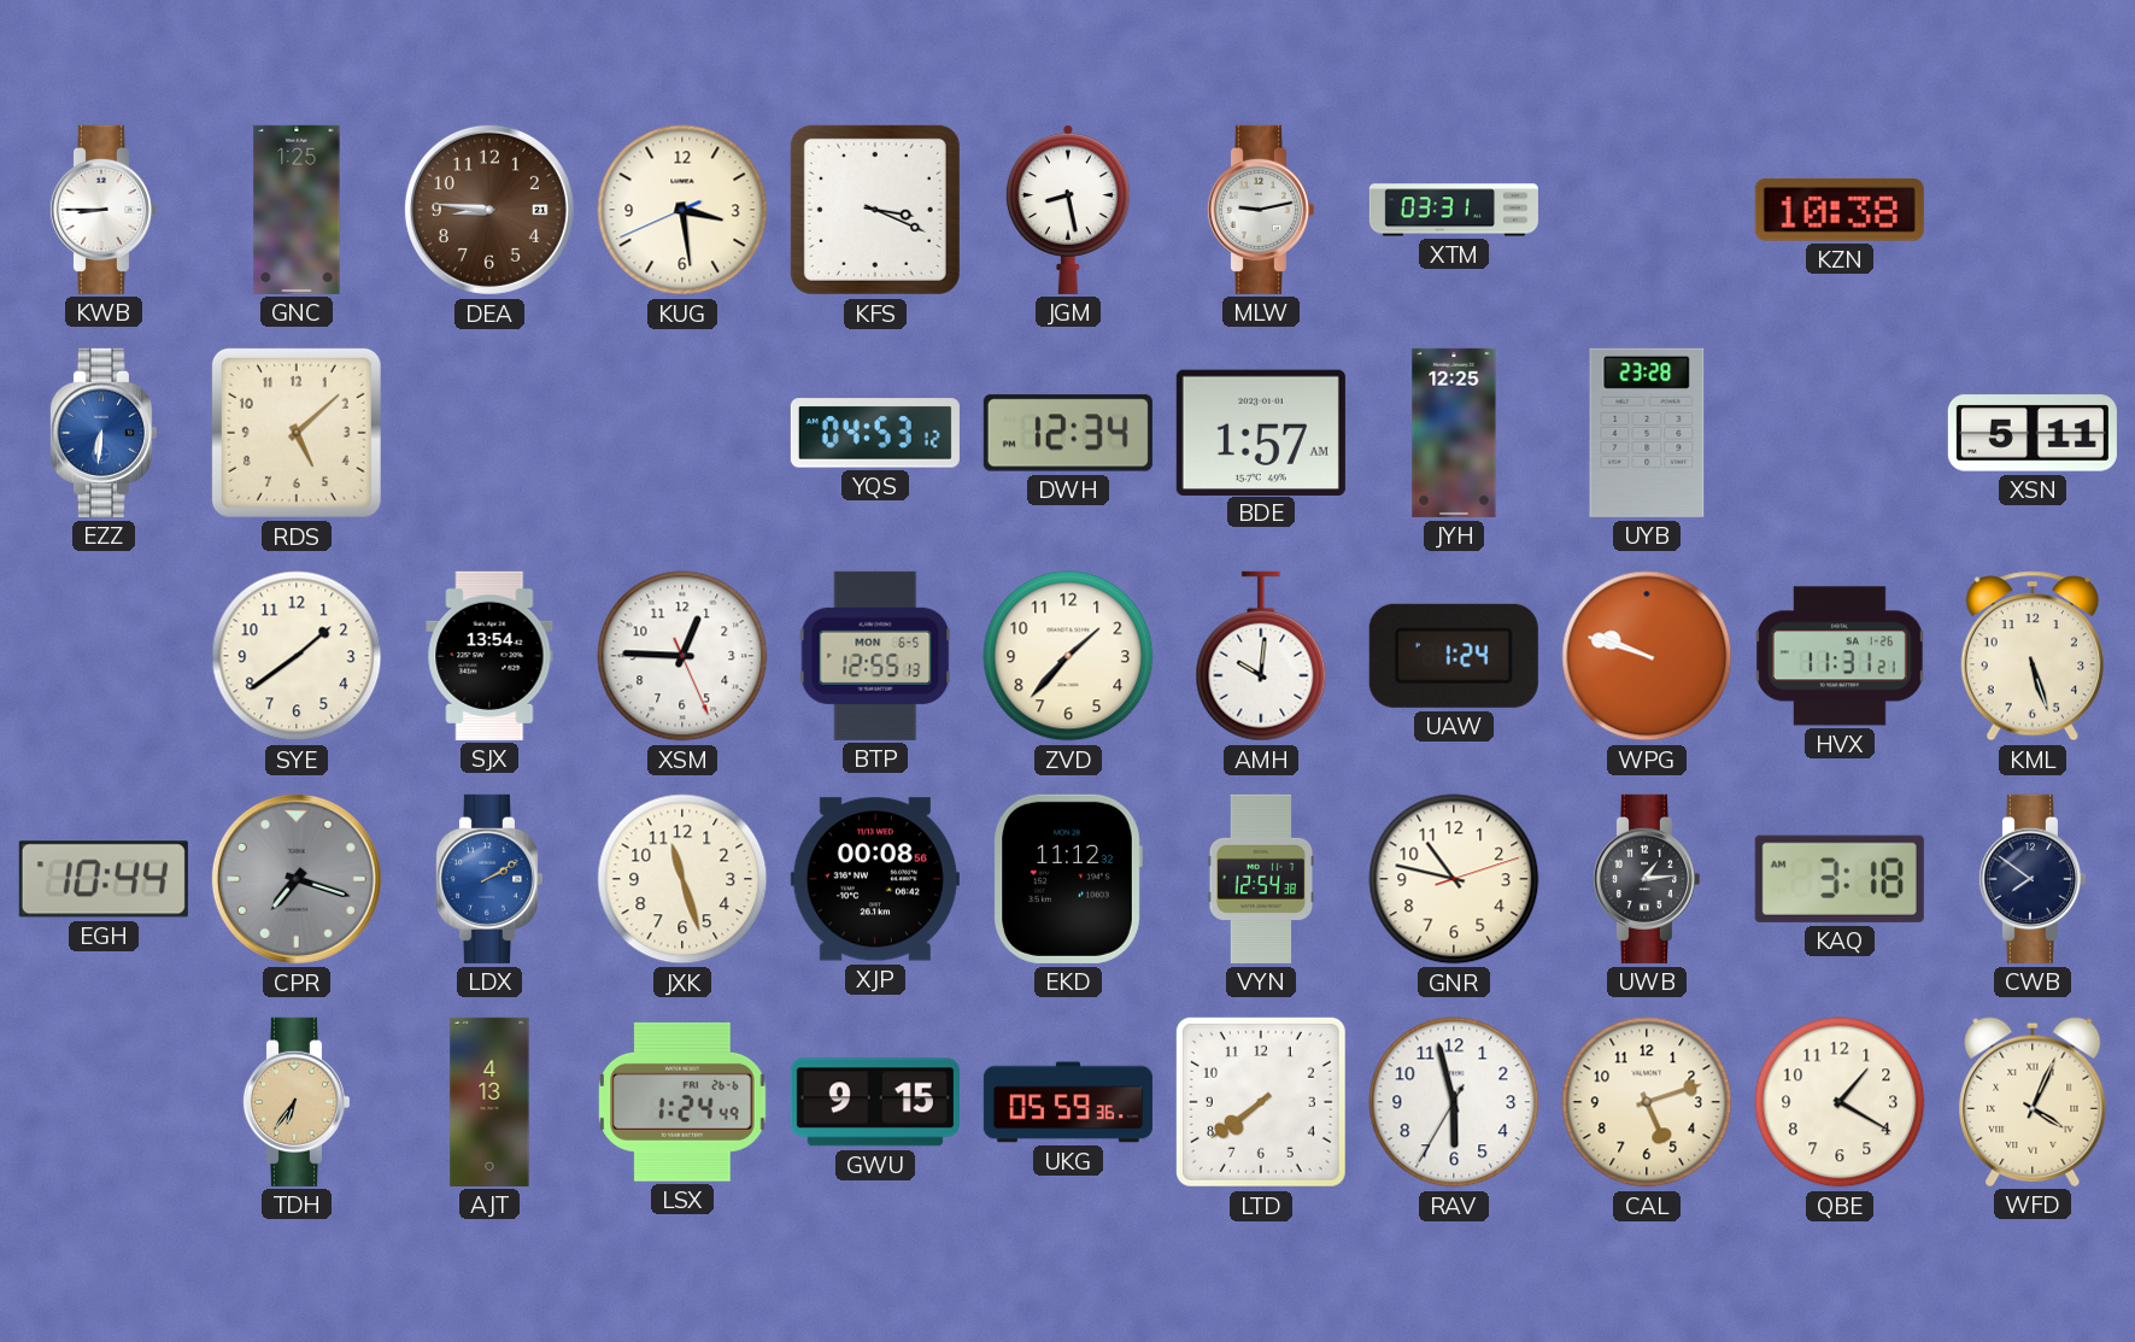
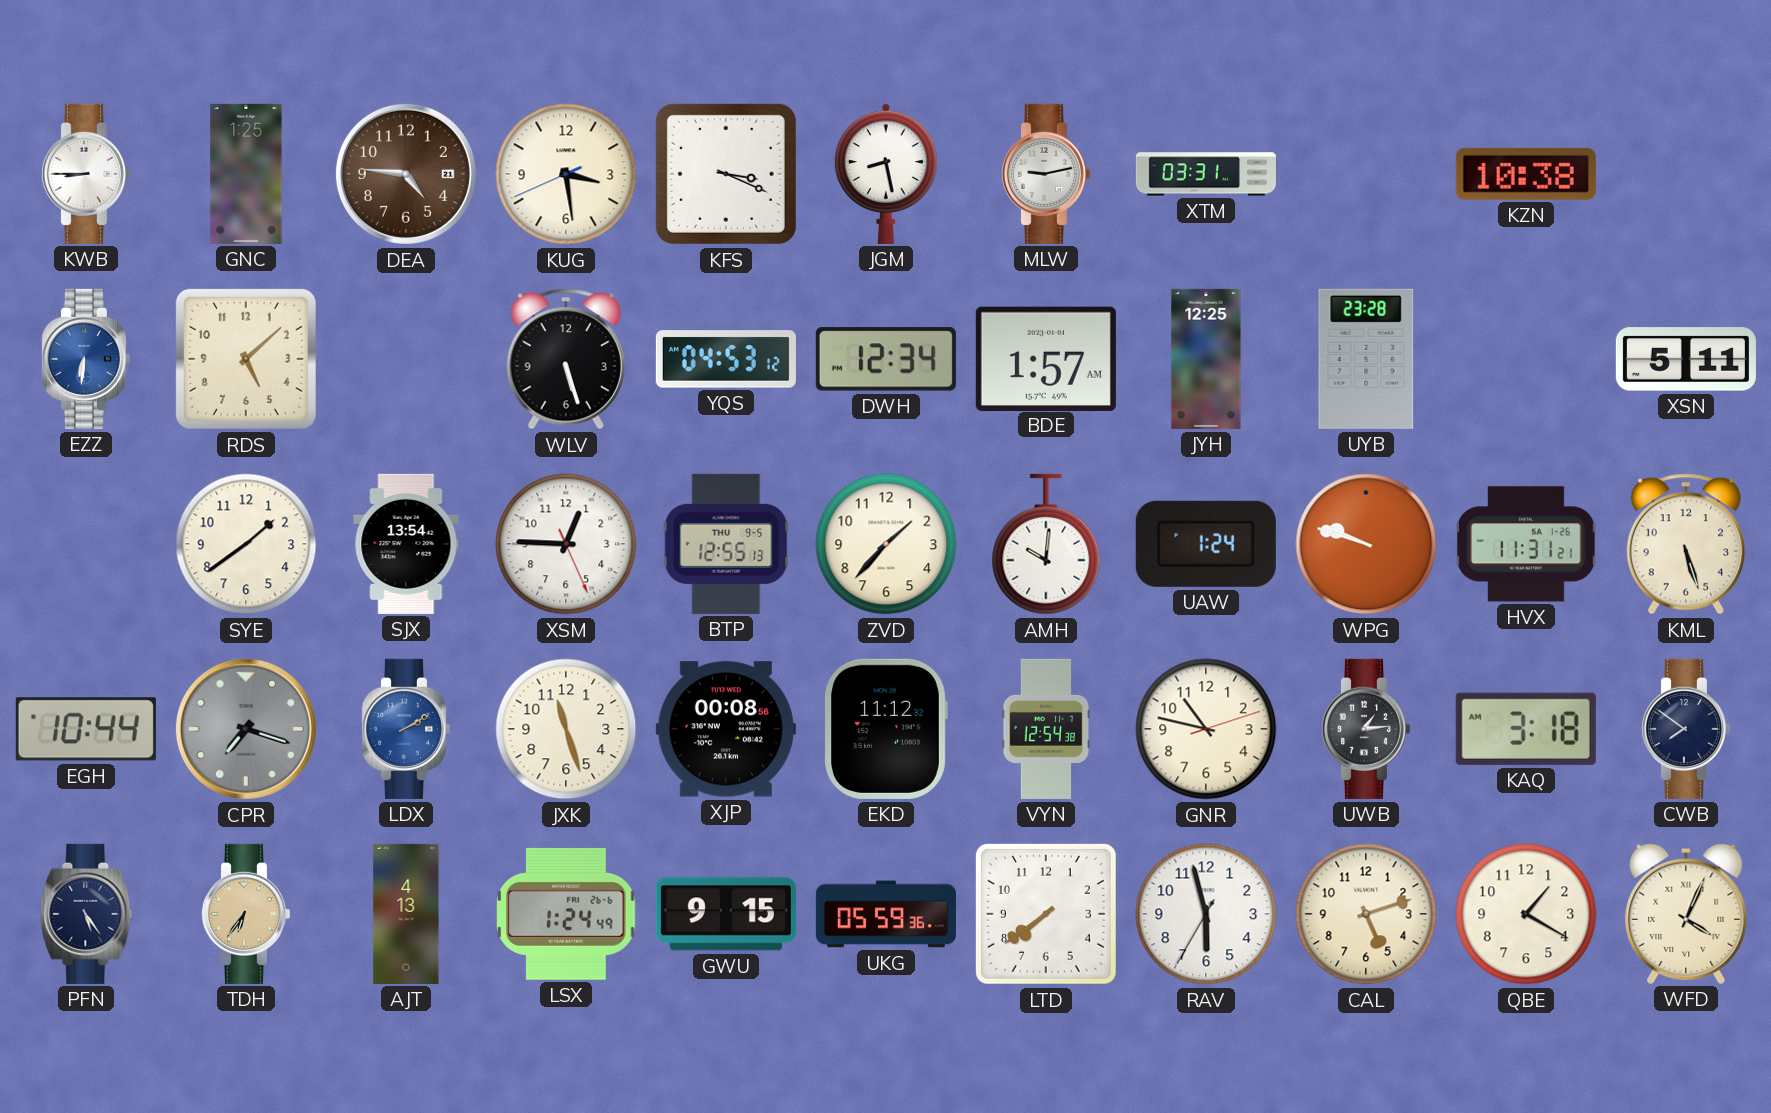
DEA: 8:46 -> 4:46 (406, 174)
WLV: none -> 5:27 (566, 359)
BTP date: MON 6-5 -> THU 9-5 (726, 544)
PFN: none -> 5:24 (86, 914)
